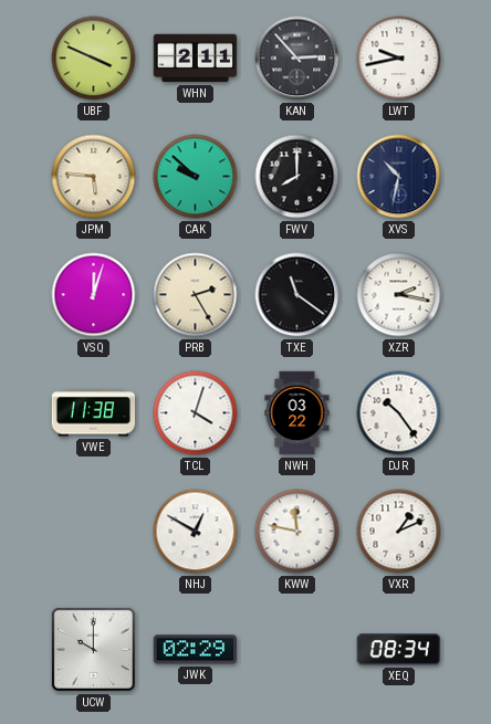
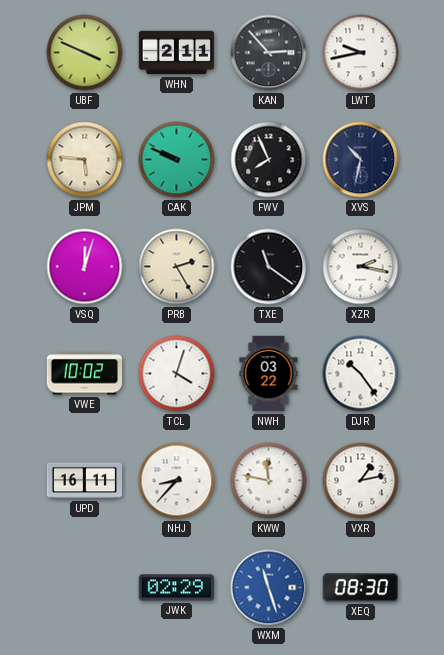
CAK: 9:52 -> 9:49 (177, 160)
FWV: 8:00 -> 7:56 (269, 160)
VWE: 11:38 -> 10:02 (85, 374)
UPD: none -> 16:11 (85, 481)
NHJ: 12:50 -> 8:37 (177, 481)
VXR: 1:11 -> 1:13 (361, 481)
UCW: 10:00 -> none (93, 649)
WXM: none -> 11:27 (269, 588)
XEQ: 08:34 -> 08:30 (360, 588)
